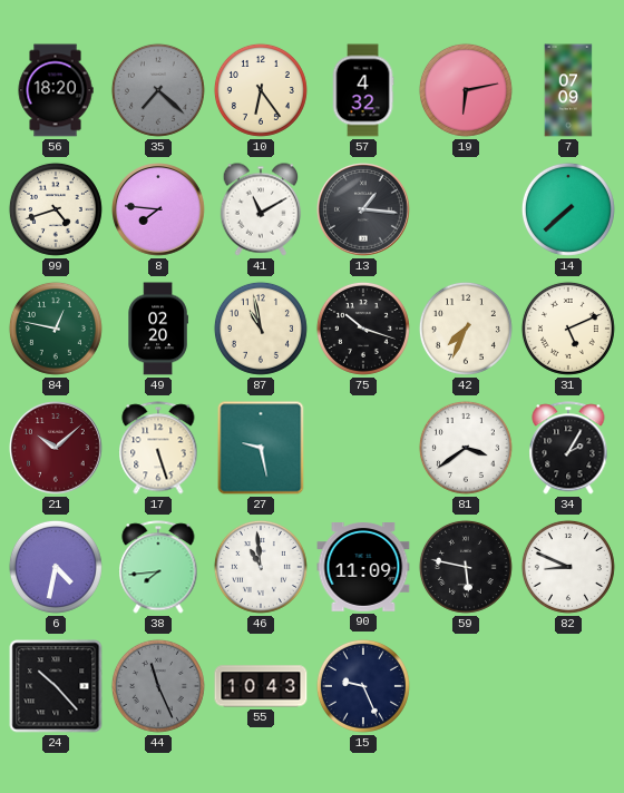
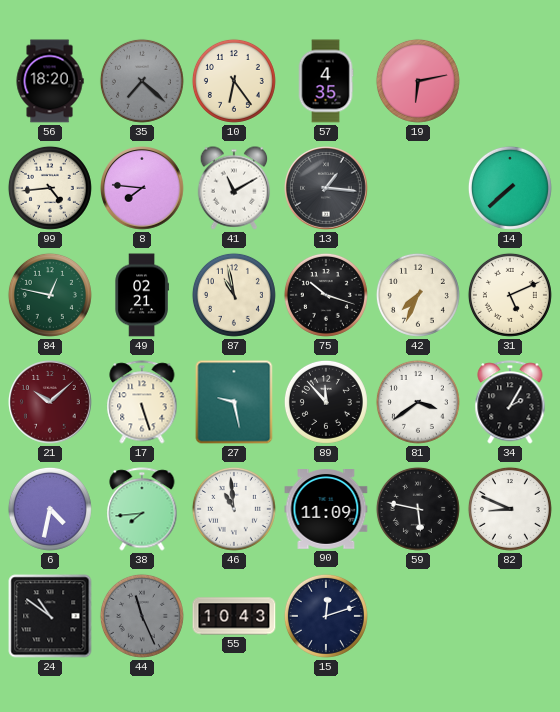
57: 4:32 -> 4:35 (326, 81)
7: 07:09 -> none (568, 90)
99: 4:42 -> 4:44 (50, 188)
49: 02:20 -> 02:21 (142, 295)
89: none -> 11:53 (326, 402)
24: 10:23 -> 10:51 (50, 616)
15: 9:26 -> 12:12 (326, 616)
